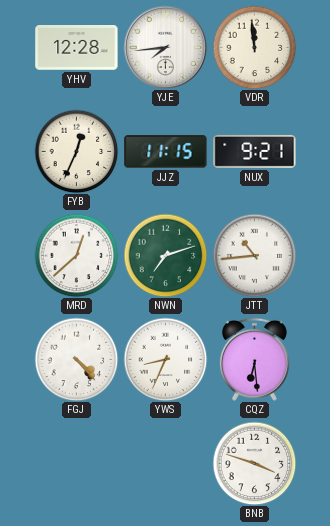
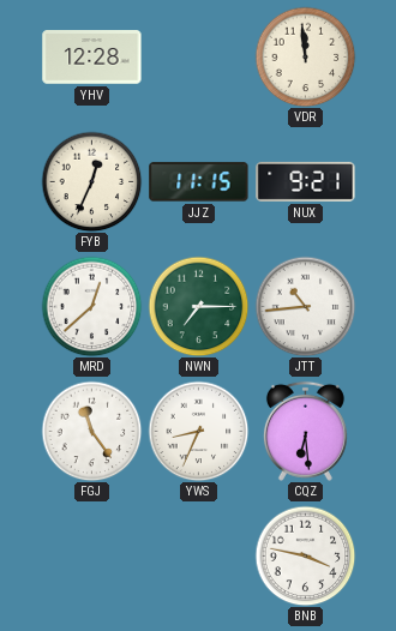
YJE: 7:44 -> none (165, 47)
NWN: 7:12 -> 7:15 (198, 306)
FGJ: 4:23 -> 11:24 (91, 431)
BNB: 3:48 -> 3:47 (305, 555)
